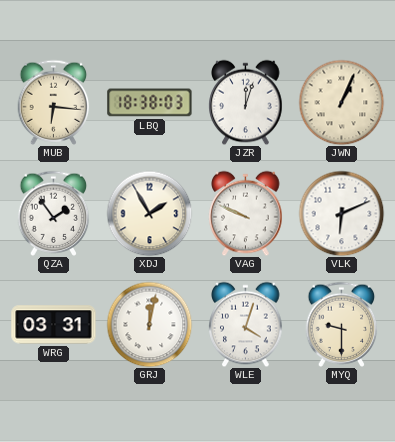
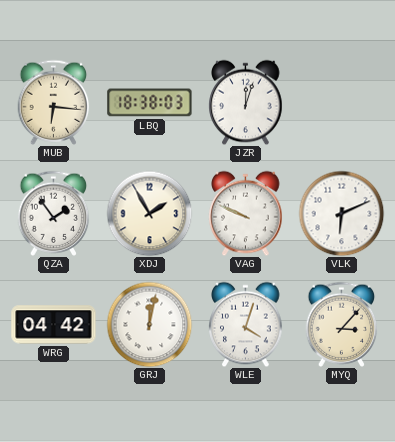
JWN: 1:04 -> none (341, 102)
WRG: 03:31 -> 04:42 (54, 325)
MYQ: 9:30 -> 3:07 (342, 324)
